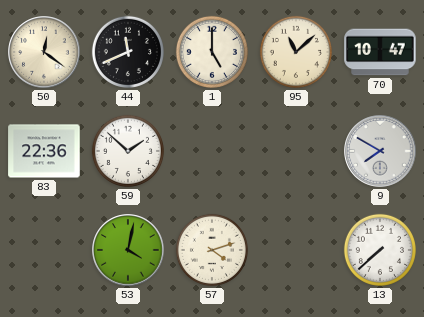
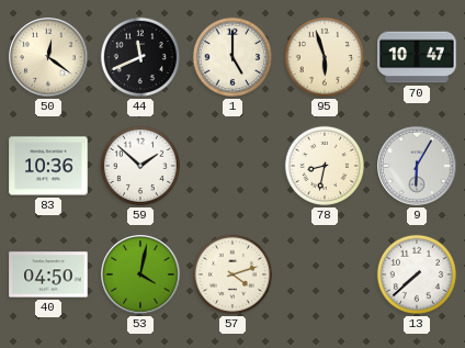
95: 11:08 -> 5:57 (325, 57)
83: 22:36 -> 10:36 (48, 166)
78: none -> 8:32 (325, 166)
9: 7:50 -> 6:05 (417, 166)
40: none -> 04:50 (48, 274)
